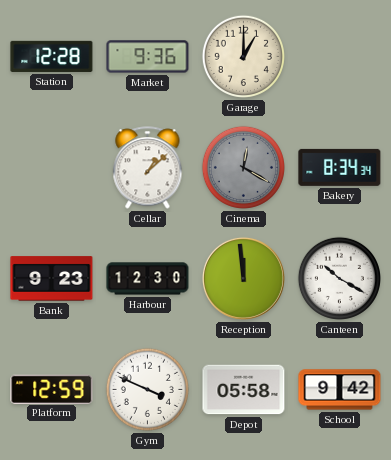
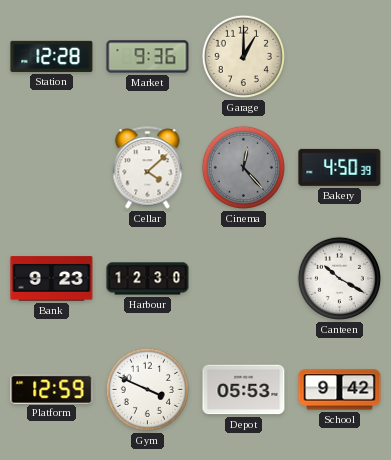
Cellar: 1:08 -> 4:08 (148, 168)
Cinema: 12:20 -> 12:23 (243, 167)
Bakery: 8:34 -> 4:50 (340, 167)
Reception: 11:59 -> none (243, 278)
Depot: 05:58 -> 05:53 (244, 390)
